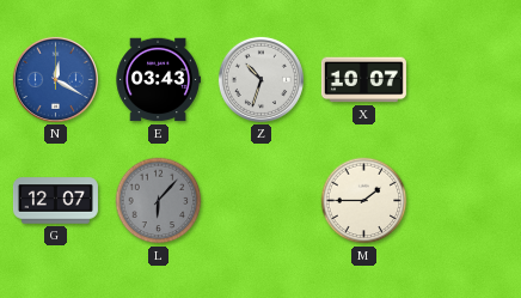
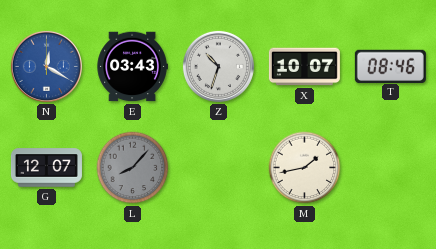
T: none -> 08:46 (390, 66)
L: 6:07 -> 8:07 (133, 168)
M: 1:45 -> 1:43 (305, 168)
